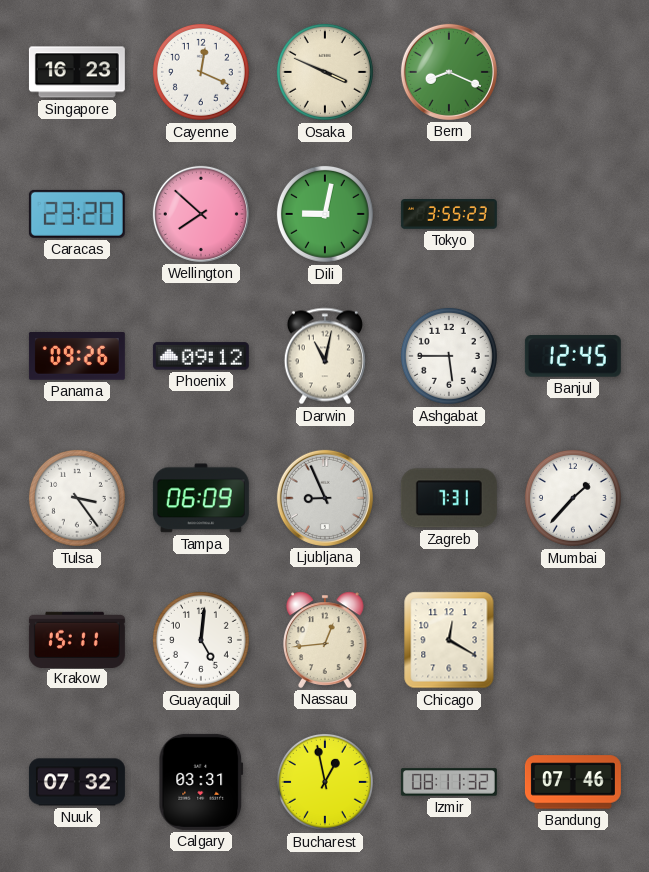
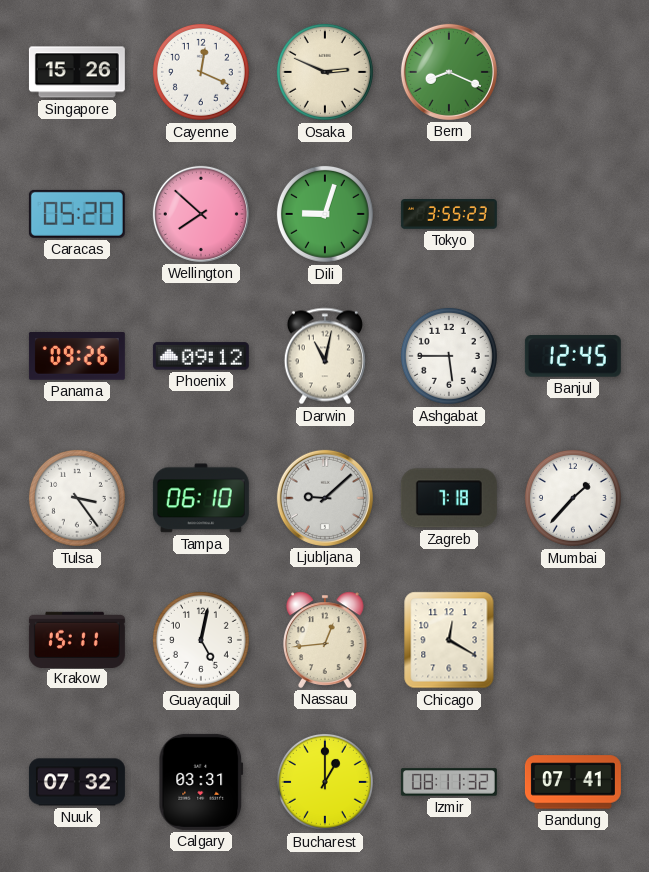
Singapore: 16:23 -> 15:26 (77, 72)
Osaka: 3:49 -> 2:49 (325, 72)
Caracas: 23:20 -> 05:20 (77, 214)
Dili: 9:02 -> 9:03 (325, 214)
Tampa: 06:09 -> 06:10 (201, 498)
Ljubljana: 8:56 -> 9:08 (325, 498)
Zagreb: 7:31 -> 7:18 (449, 498)
Guayaquil: 5:01 -> 5:02 (201, 640)
Bucharest: 12:58 -> 1:00 (325, 782)
Bandung: 07:46 -> 07:41 (573, 782)
